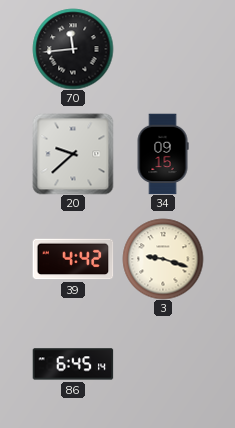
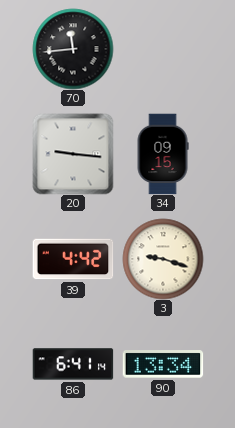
20: 9:38 -> 9:16 (73, 154)
86: 6:45 -> 6:41 (73, 364)
90: none -> 13:34 (163, 364)
